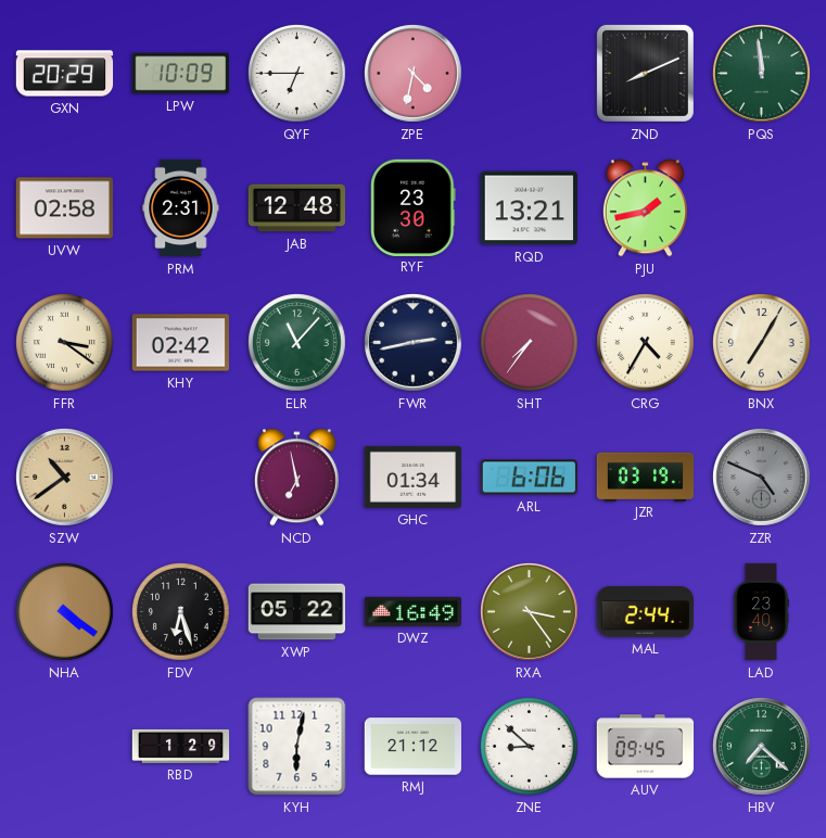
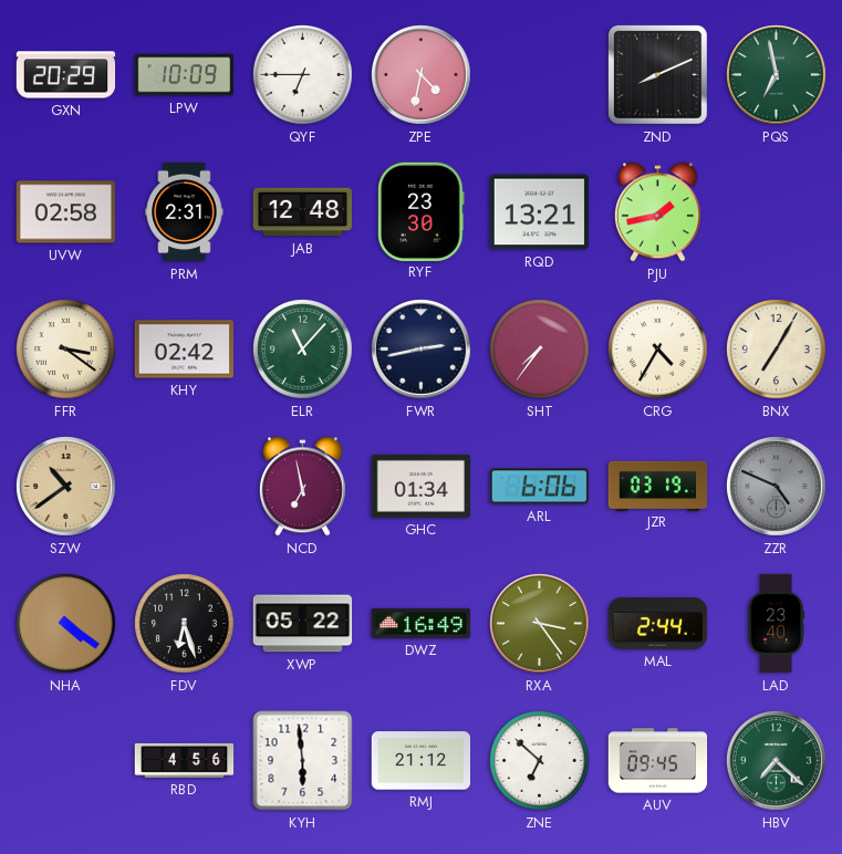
PQS: 11:59 -> 6:58 (777, 75)
RBD: 1:29 -> 4:56 (185, 760)
KYH: 6:02 -> 5:59 (303, 761)
ZNE: 8:52 -> 6:52 (540, 761)
